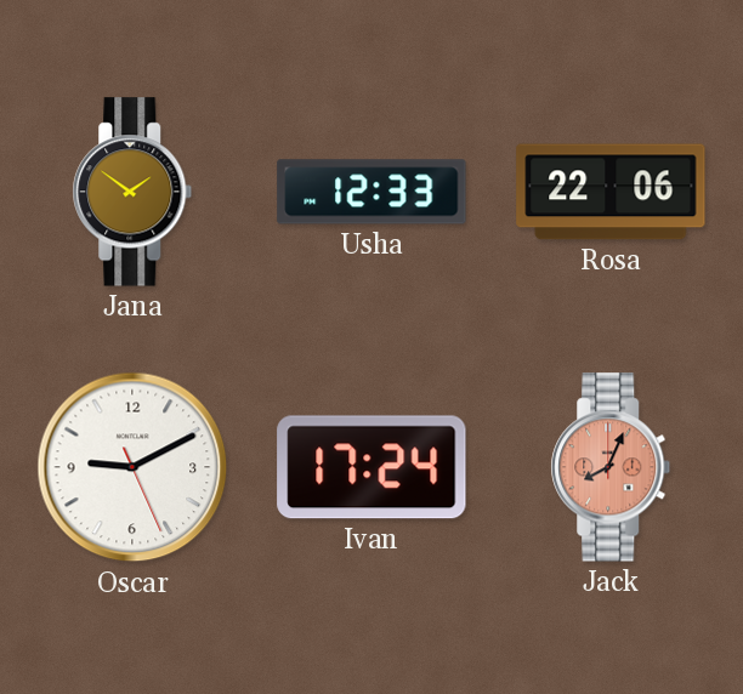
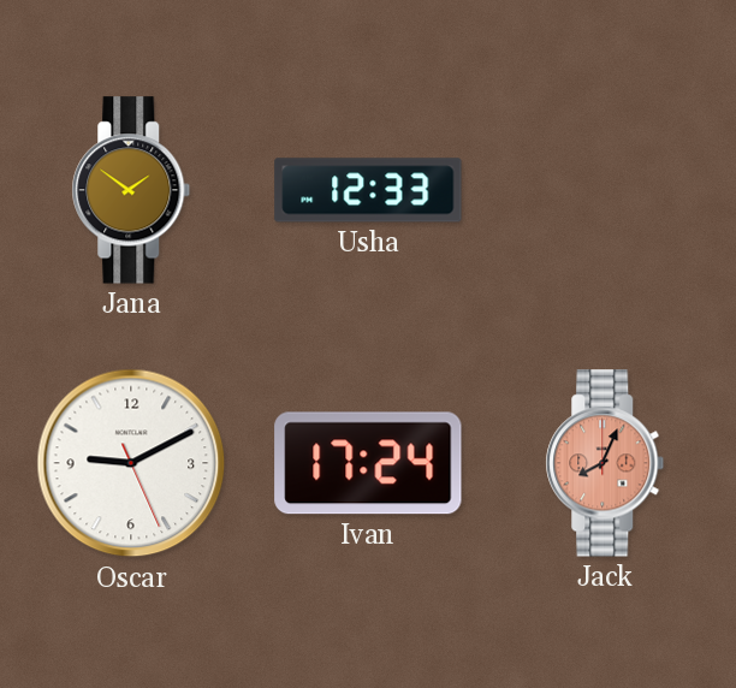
Rosa: 22:06 -> none (611, 192)
